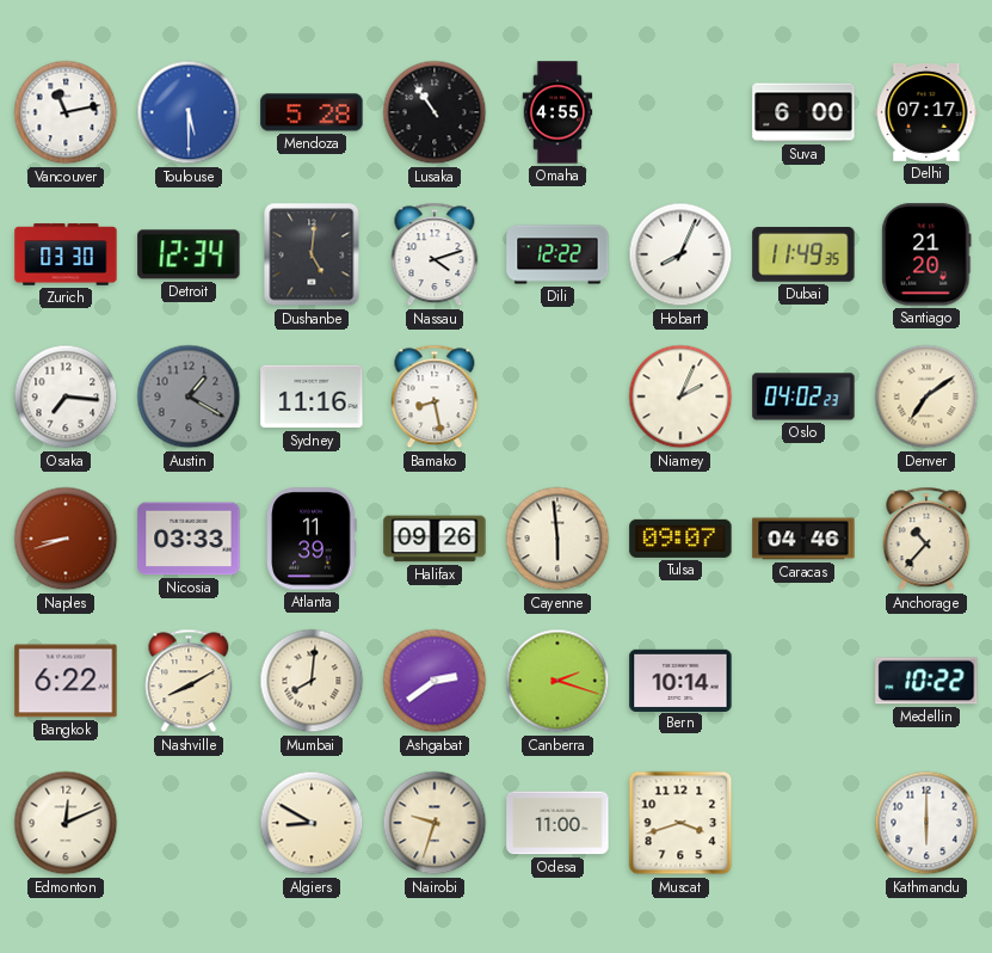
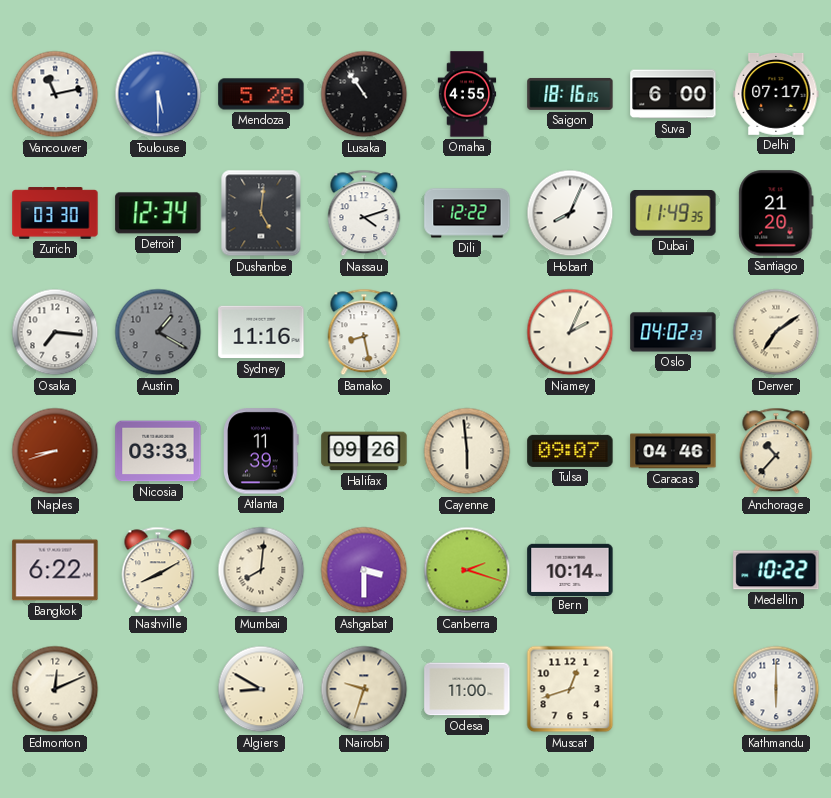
Saigon: none -> 18:16 (570, 94)
Ashgabat: 2:39 -> 3:30 (364, 570)
Muscat: 3:42 -> 12:42 (570, 689)
